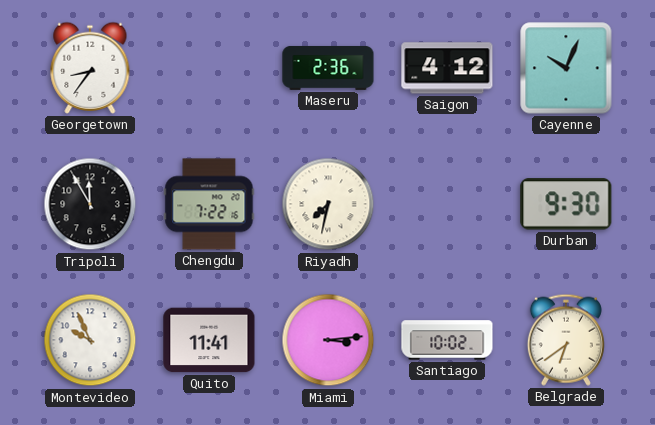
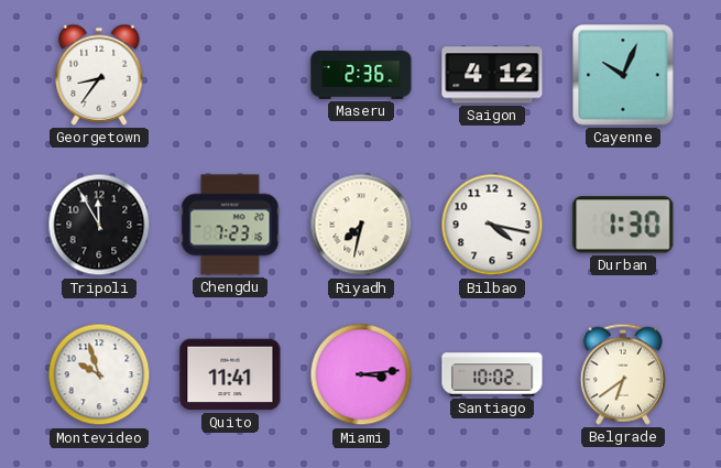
Chengdu: 7:22 -> 7:23 (230, 225)
Bilbao: none -> 4:17 (492, 225)
Durban: 9:30 -> 1:30 (623, 225)
Montevideo: 9:56 -> 9:57 (99, 374)
